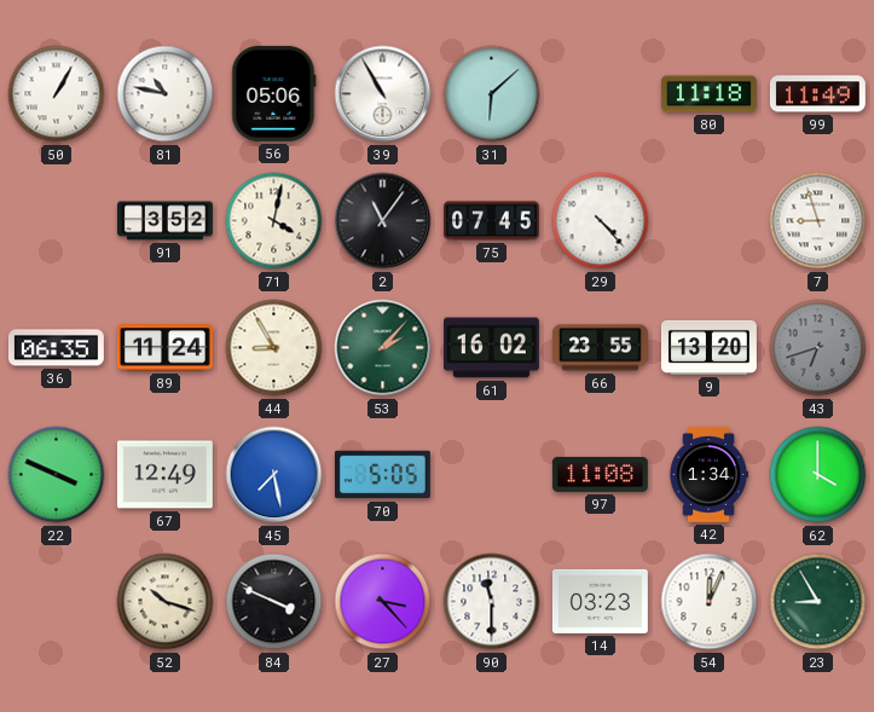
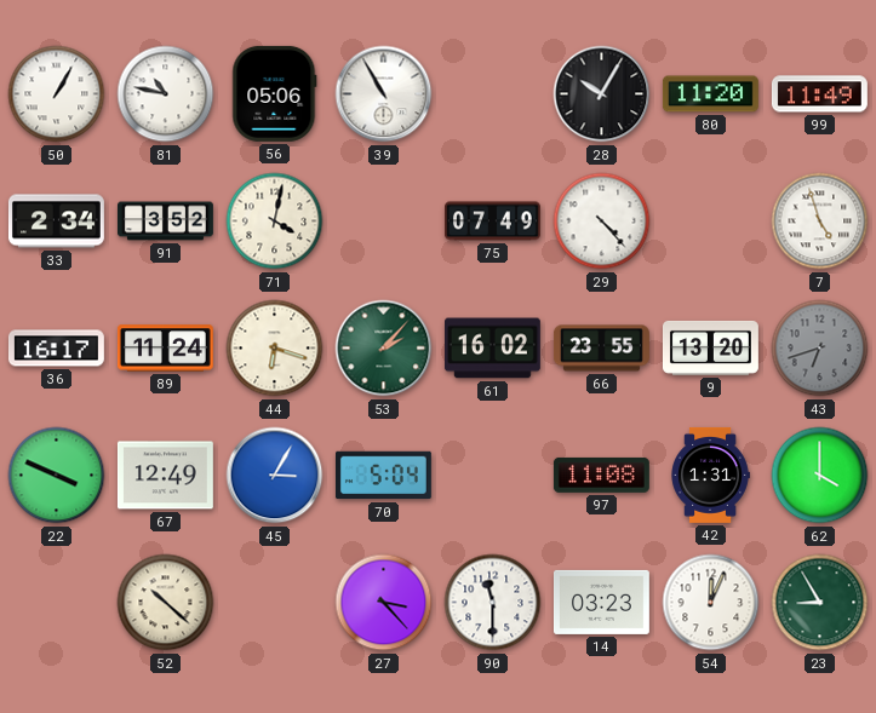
31: 6:08 -> none (492, 94)
28: none -> 10:05 (602, 94)
80: 11:18 -> 11:20 (710, 94)
33: none -> 2:34 (56, 222)
2: 11:06 -> none (383, 221)
75: 07:45 -> 07:49 (492, 222)
7: 8:57 -> 4:57 (820, 222)
36: 06:35 -> 16:17 (56, 349)
44: 8:55 -> 6:18 (275, 349)
45: 7:28 -> 3:05 (275, 476)
70: 5:05 -> 5:04 (383, 476)
42: 1:34 -> 1:31 (710, 475)
52: 10:18 -> 10:22 (166, 603)
84: 3:49 -> none (274, 602)
